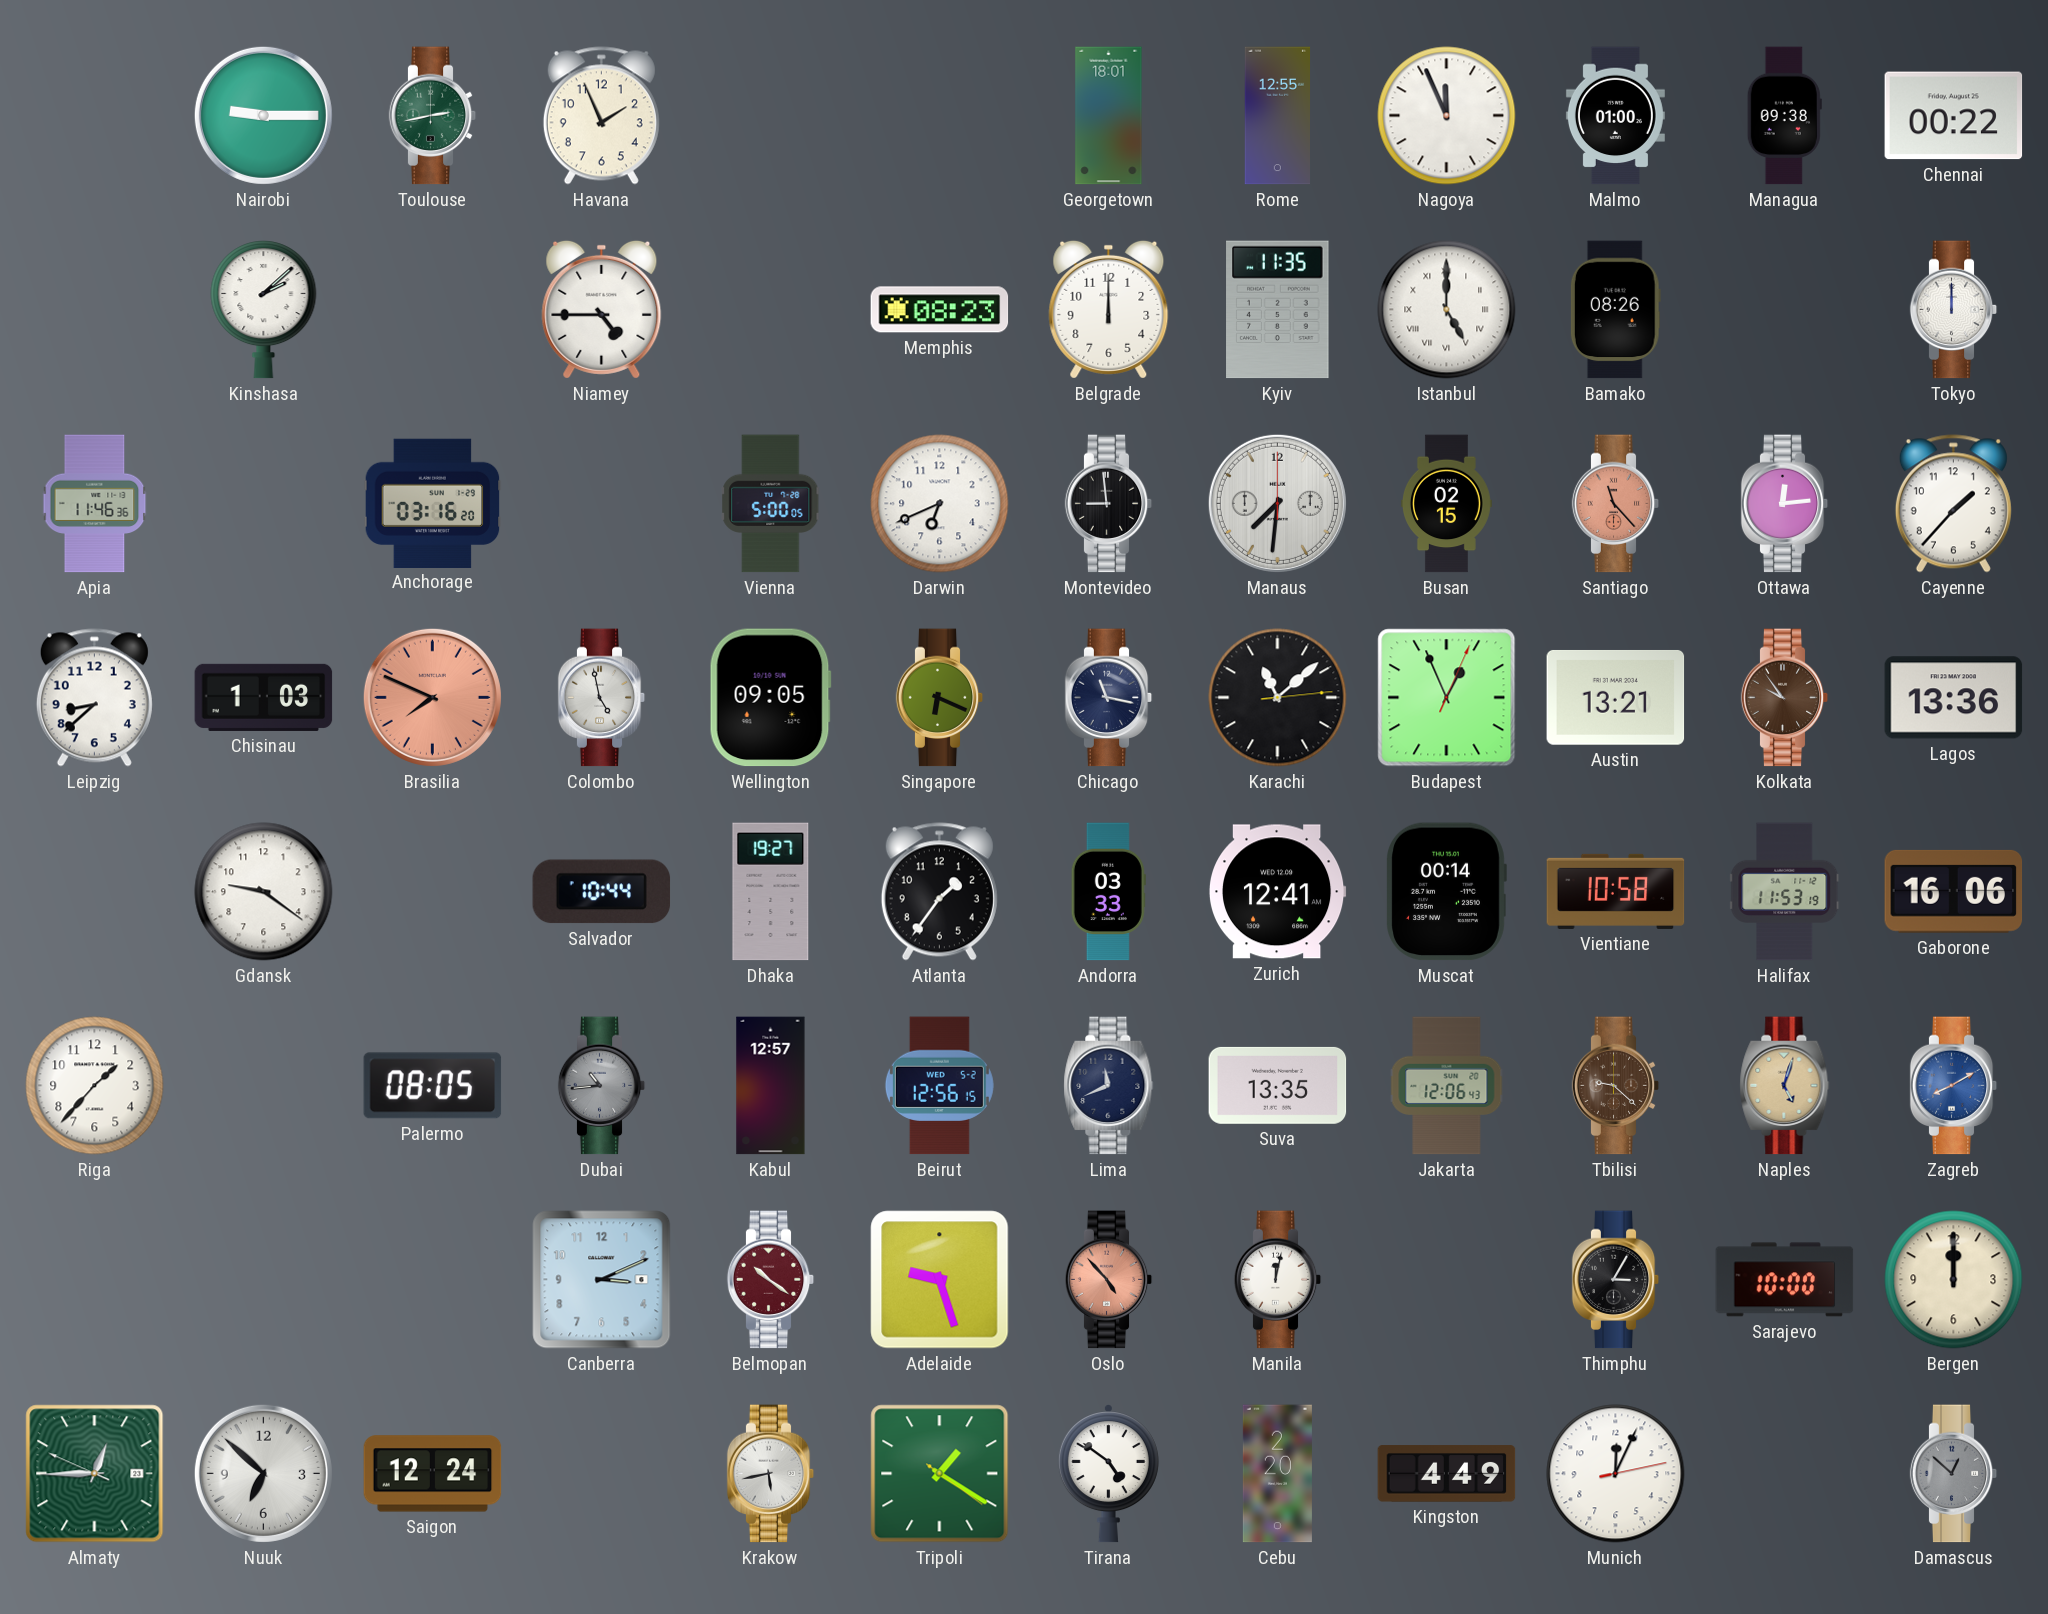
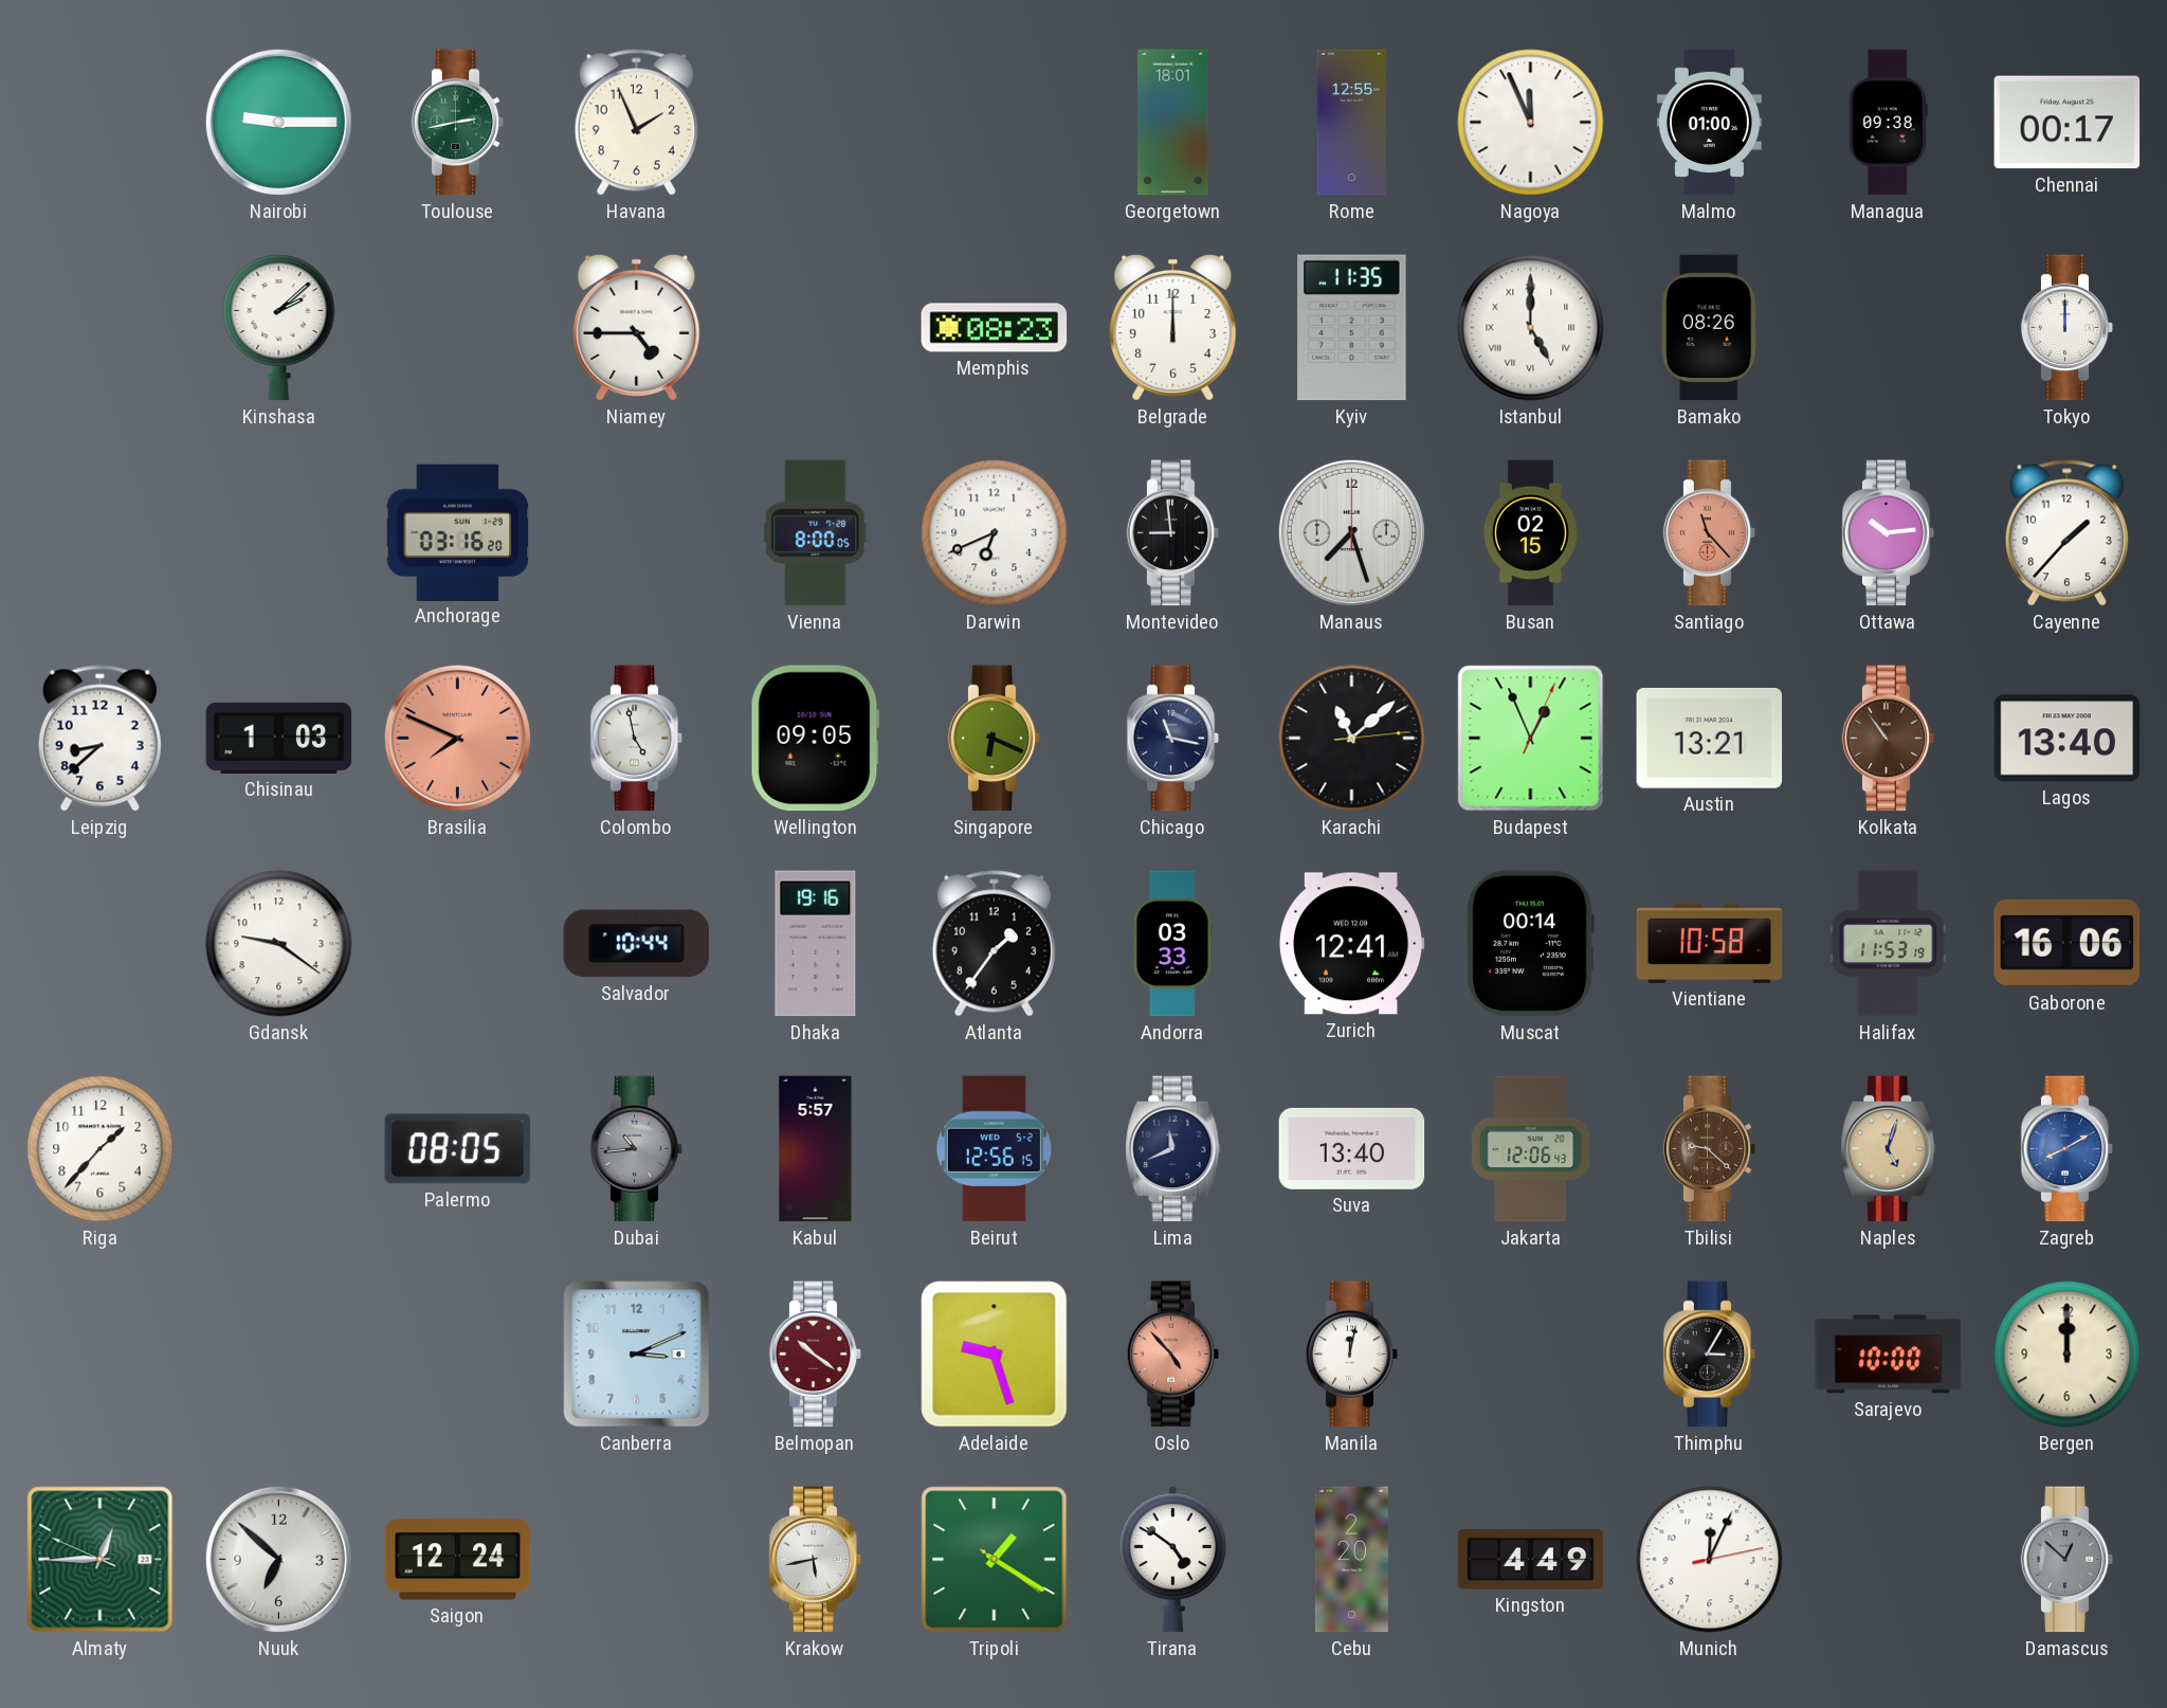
Chennai: 00:22 -> 00:17 (2068, 123)
Apia: 11:46 -> none (95, 504)
Vienna: 5:00 -> 8:00 (816, 533)
Manaus: 7:31 -> 7:27 (1351, 532)
Ottawa: 12:14 -> 10:14 (1889, 533)
Kolkata: 9:54 -> 10:54 (1889, 739)
Lagos: 13:36 -> 13:40 (2068, 739)
Dhaka: 19:27 -> 19:16 (816, 944)
Kabul: 12:57 -> 5:57 (816, 1149)
Suva: 13:35 -> 13:40 (1352, 1148)
